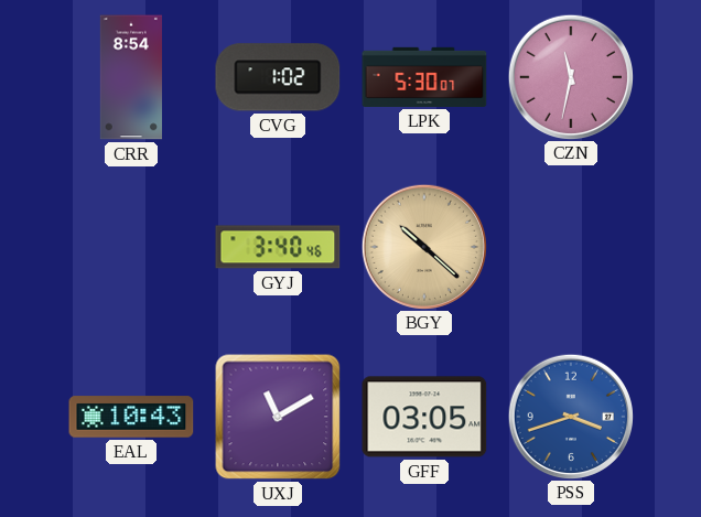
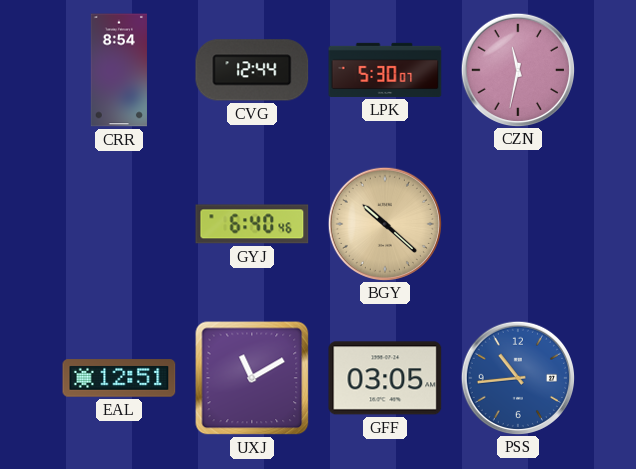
CVG: 1:02 -> 12:44 (252, 70)
GYJ: 3:40 -> 6:40 (252, 224)
EAL: 10:43 -> 12:51 (119, 378)
PSS: 3:42 -> 10:44 (517, 377)
